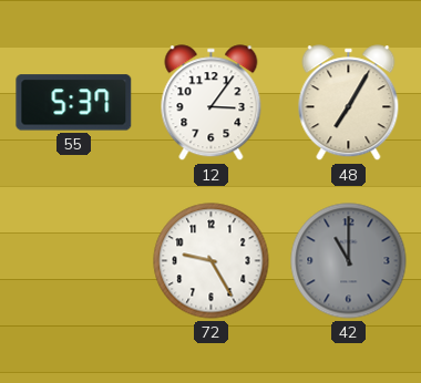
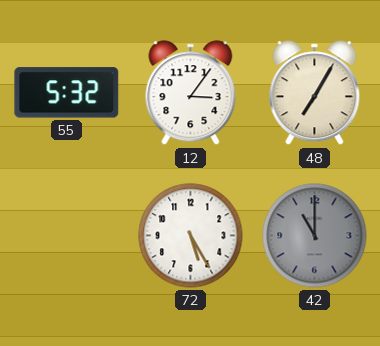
55: 5:37 -> 5:32 (67, 93)
72: 9:25 -> 5:25 (191, 236)
